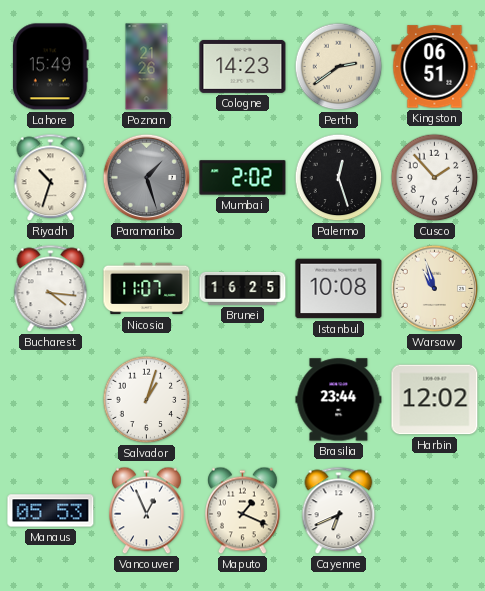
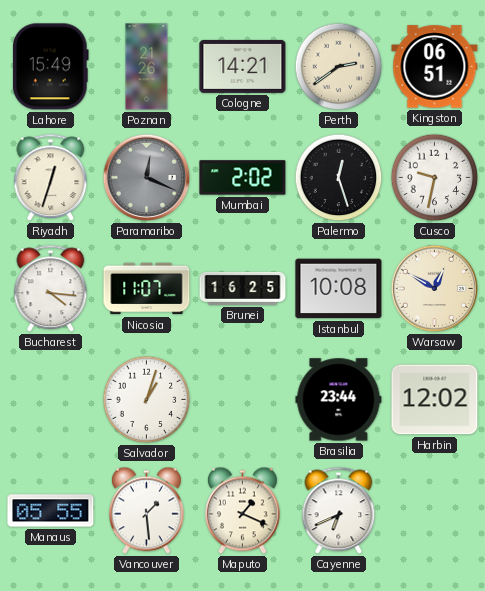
Cologne: 14:23 -> 14:21 (243, 66)
Riyadh: 10:33 -> 12:33 (51, 178)
Paramaribo: 1:27 -> 12:19 (147, 178)
Cusco: 1:53 -> 9:32 (435, 178)
Warsaw: 10:57 -> 12:50 (435, 289)
Manaus: 05:53 -> 05:55 (51, 511)
Vancouver: 12:56 -> 1:29 (147, 511)
